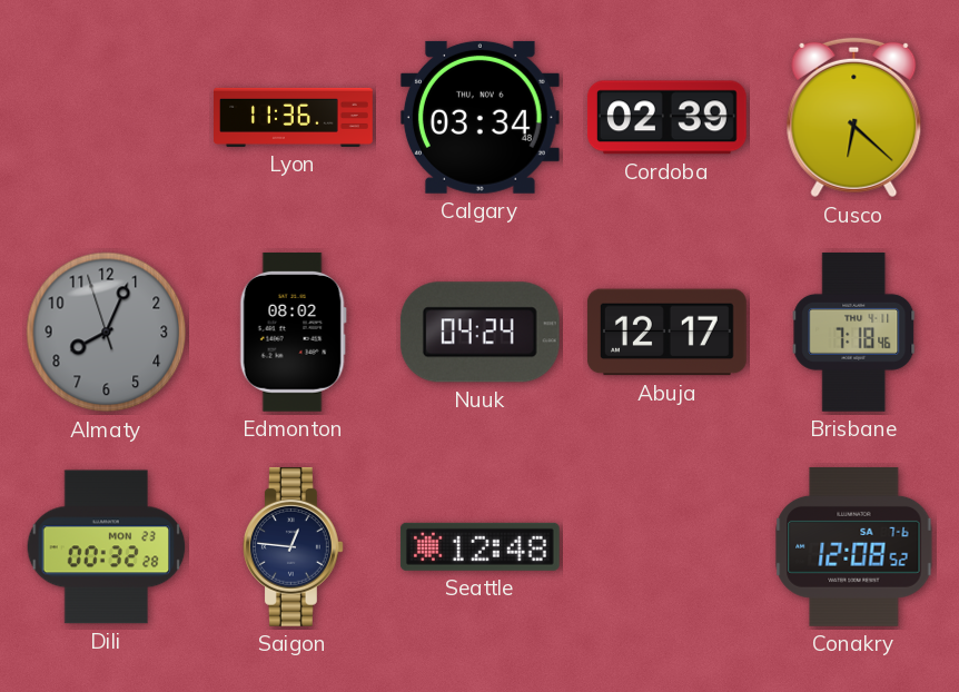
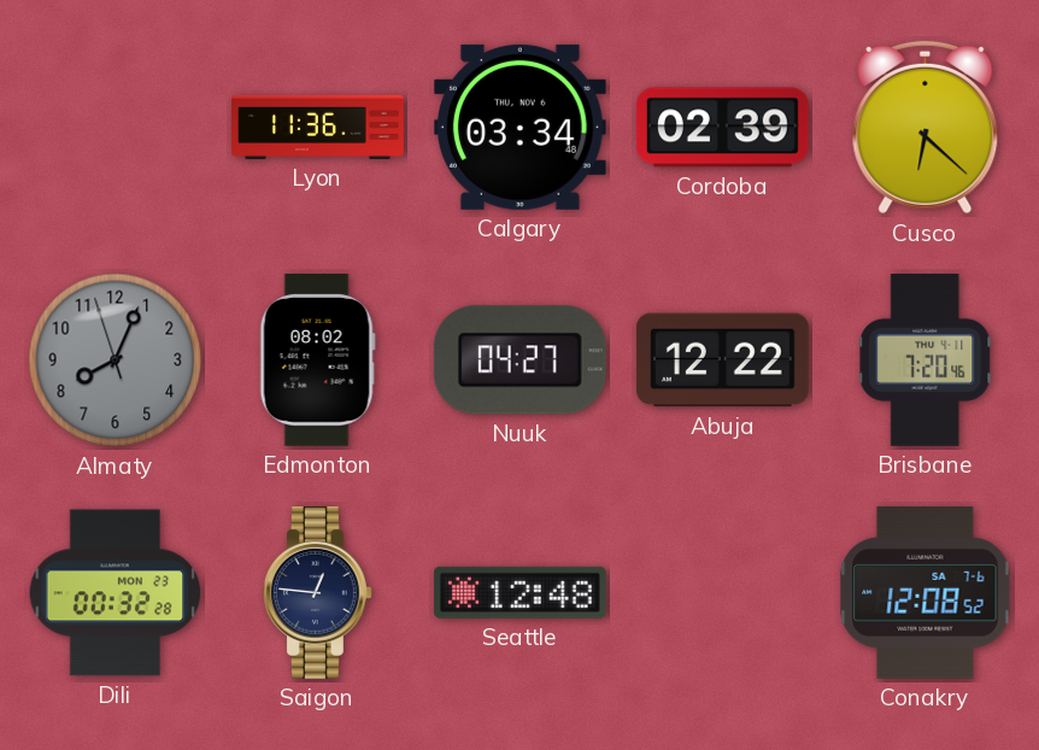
Nuuk: 04:24 -> 04:27 (519, 361)
Abuja: 12:17 -> 12:22 (722, 361)
Brisbane: 7:18 -> 7:20 (926, 359)
